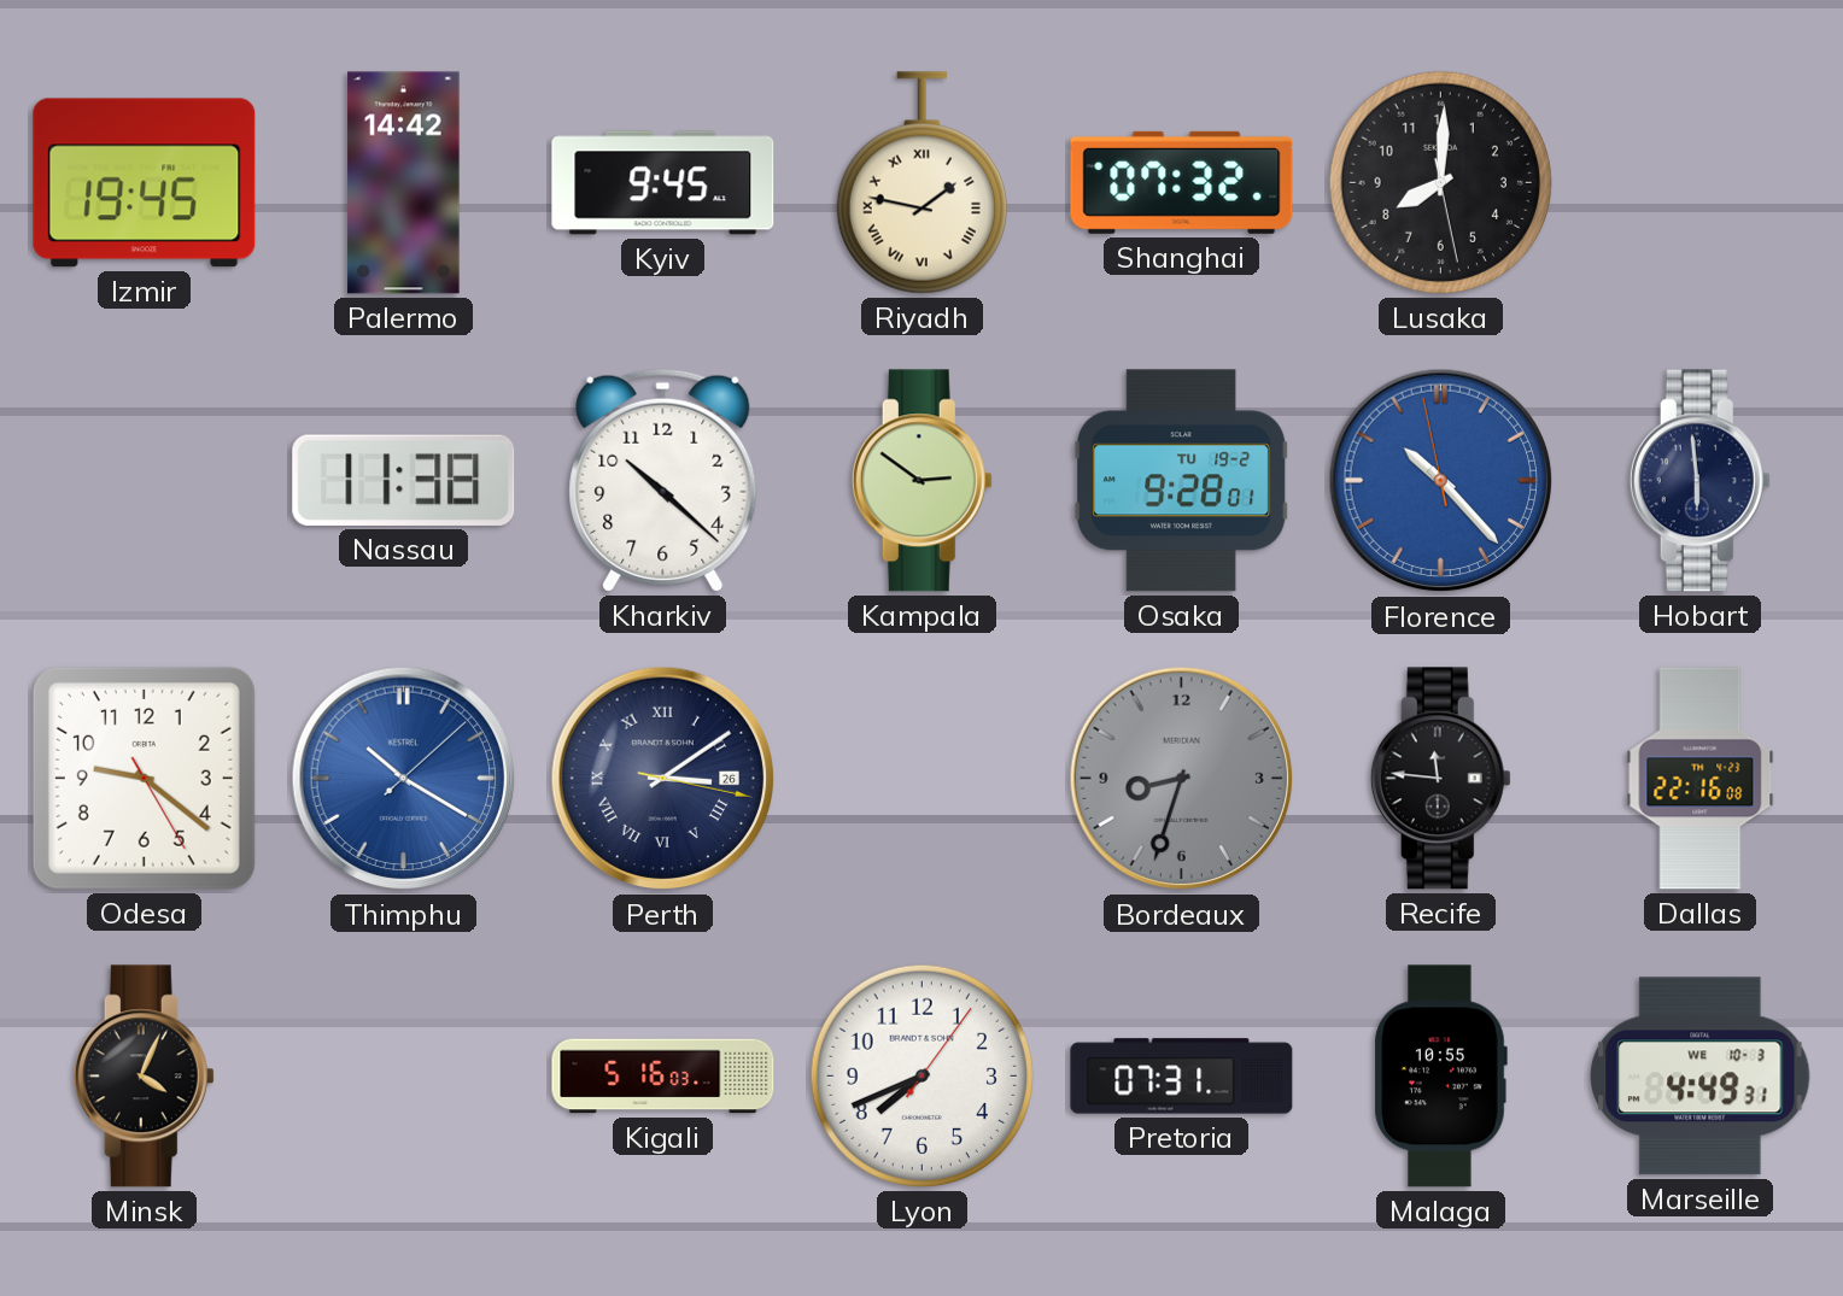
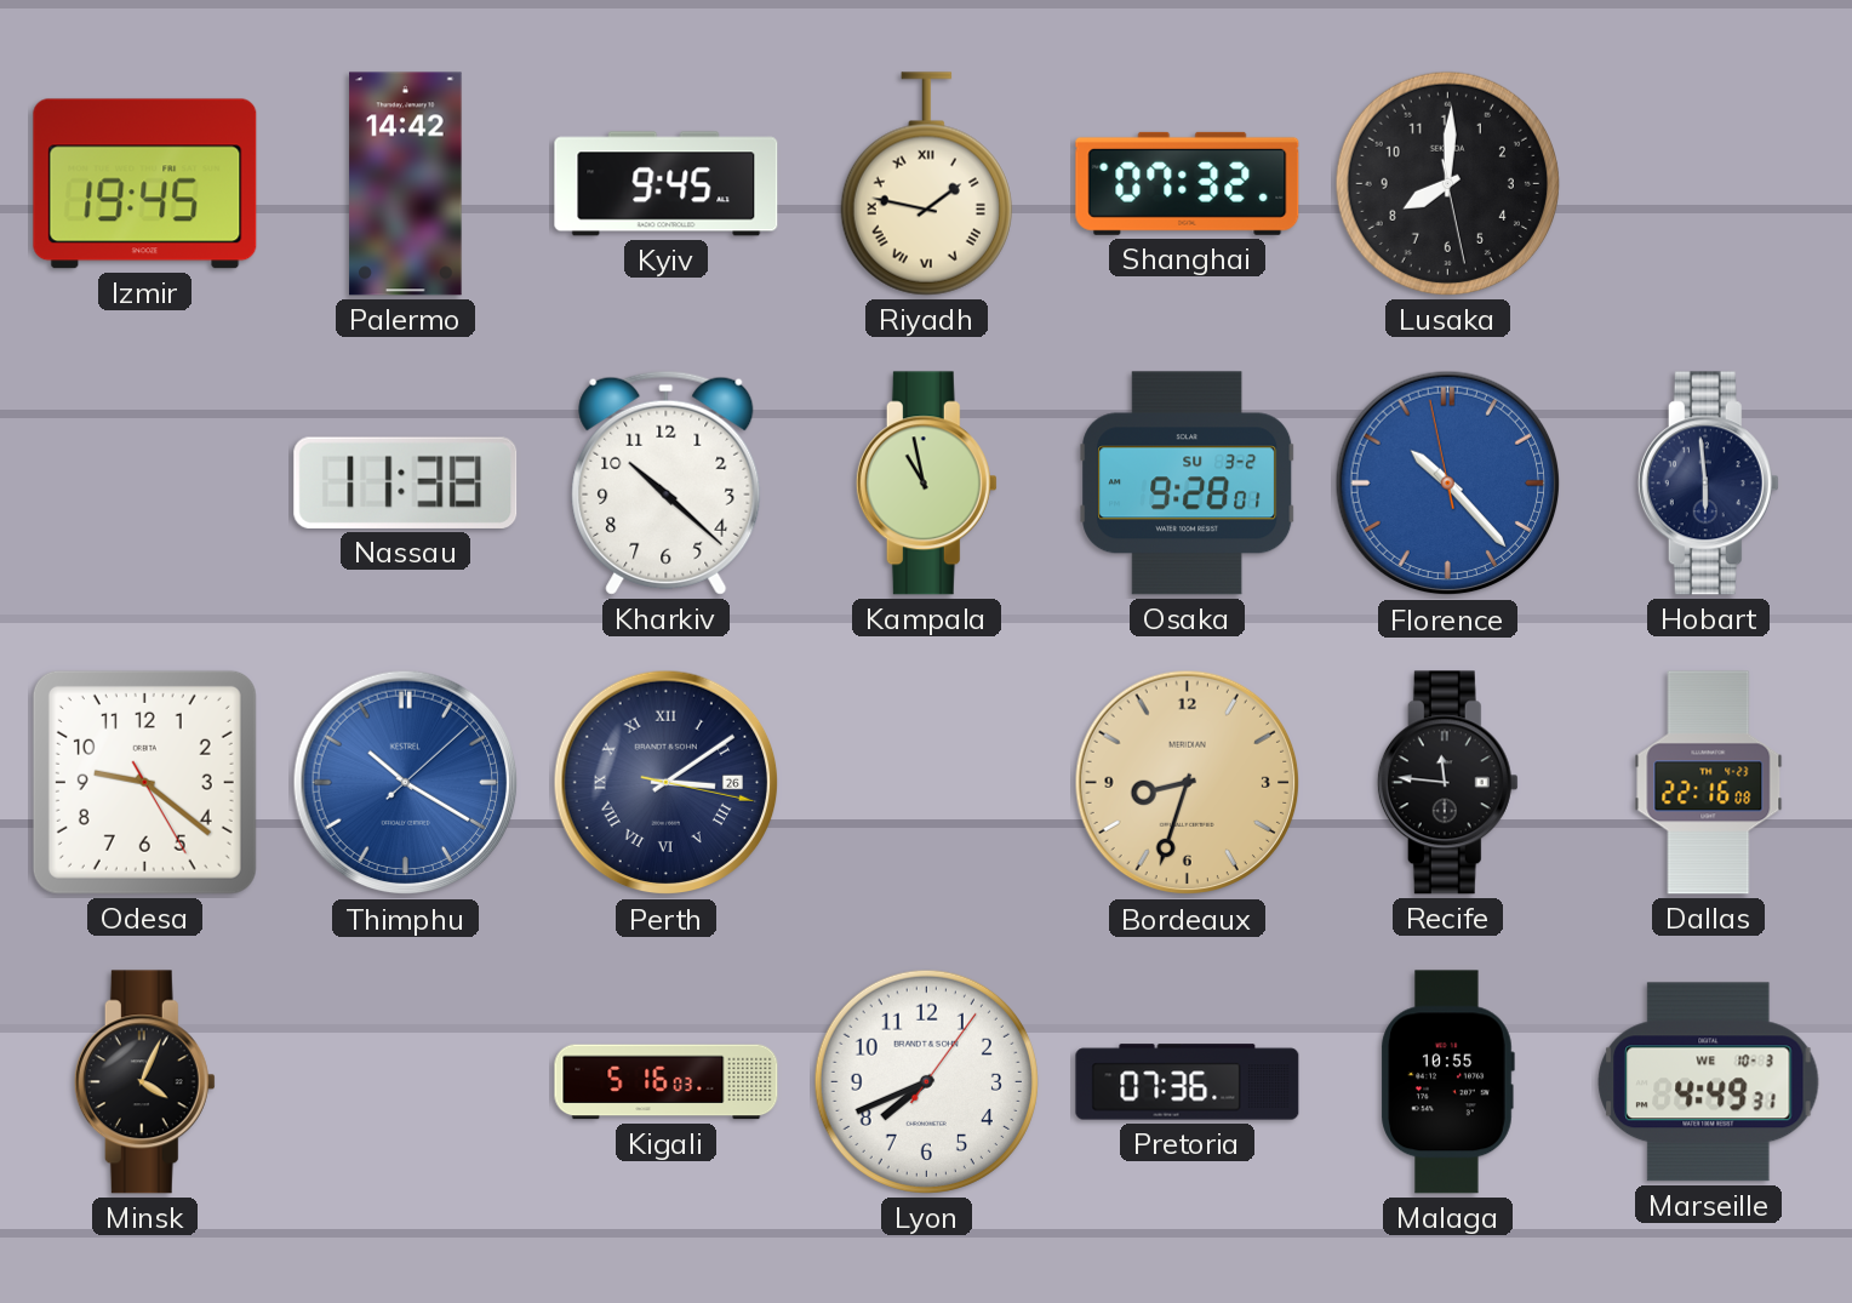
Kampala: 2:51 -> 10:58 (926, 484)
Osaka date: TU 19-2 -> SU 3-2 (1188, 484)
Bordeaux dial: grey -> champagne (1188, 783)
Pretoria: 07:31 -> 07:36 (1188, 1082)
